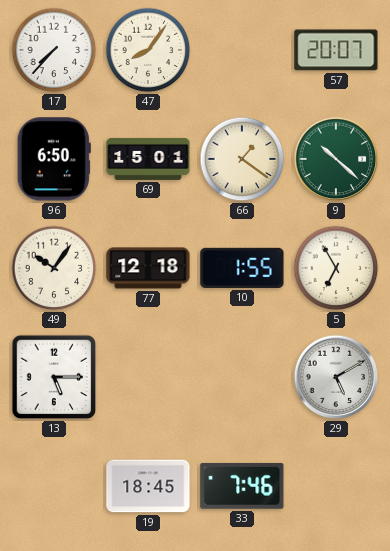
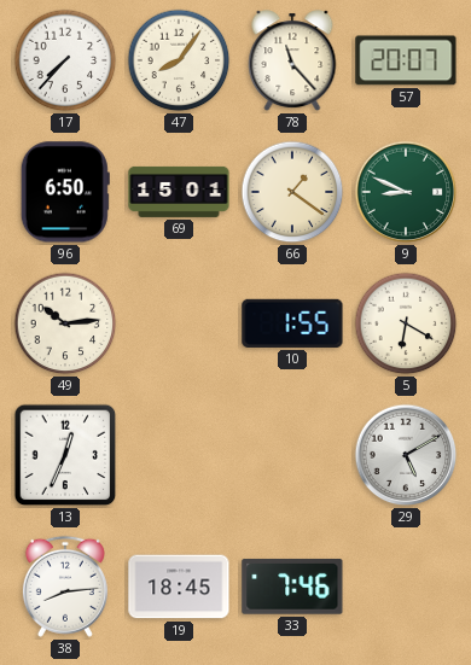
78: none -> 11:23 (292, 62)
9: 10:22 -> 8:49 (406, 192)
49: 10:06 -> 10:14 (65, 323)
77: 12:18 -> none (148, 268)
5: 6:55 -> 6:20 (406, 323)
13: 5:15 -> 12:34 (65, 455)
38: none -> 8:14 (65, 587)
